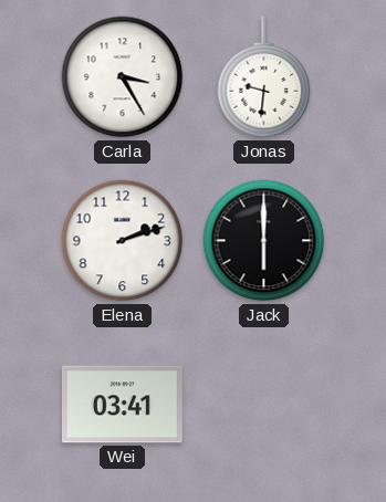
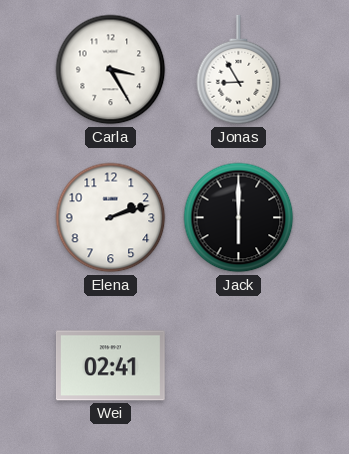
Jonas: 9:31 -> 8:55 (239, 70)
Wei: 03:41 -> 02:41 (110, 366)
